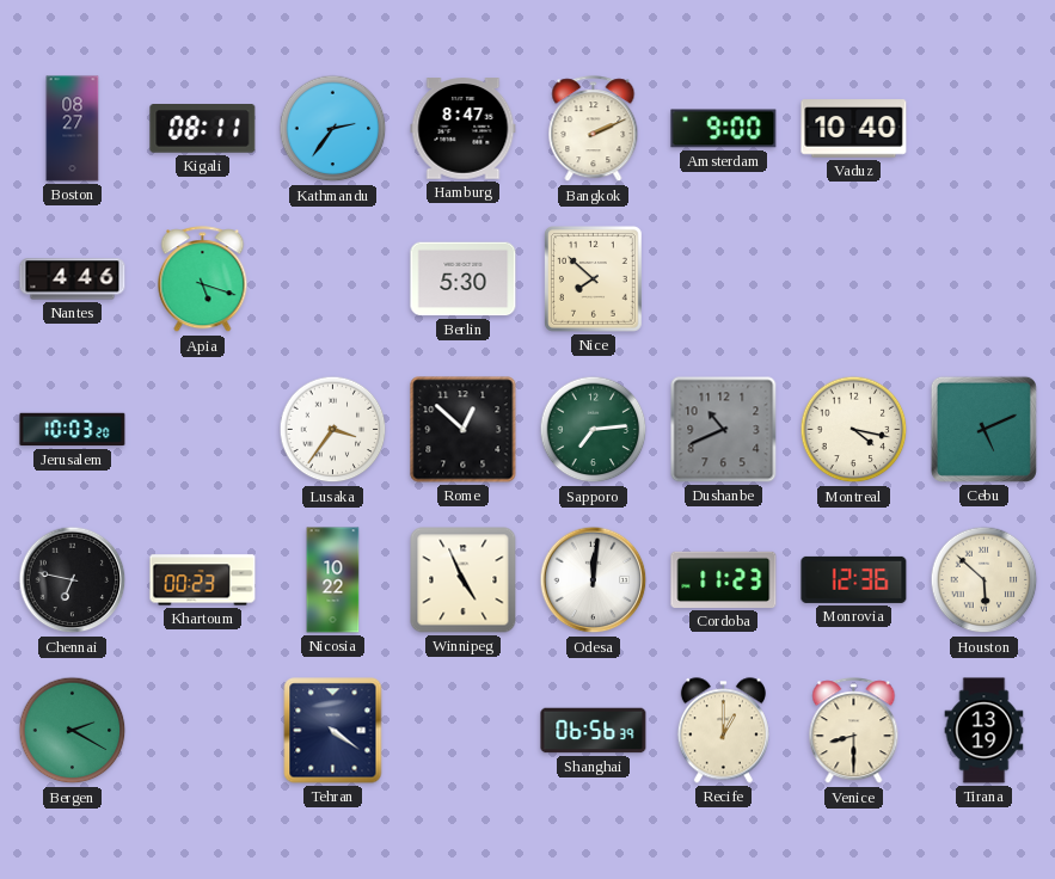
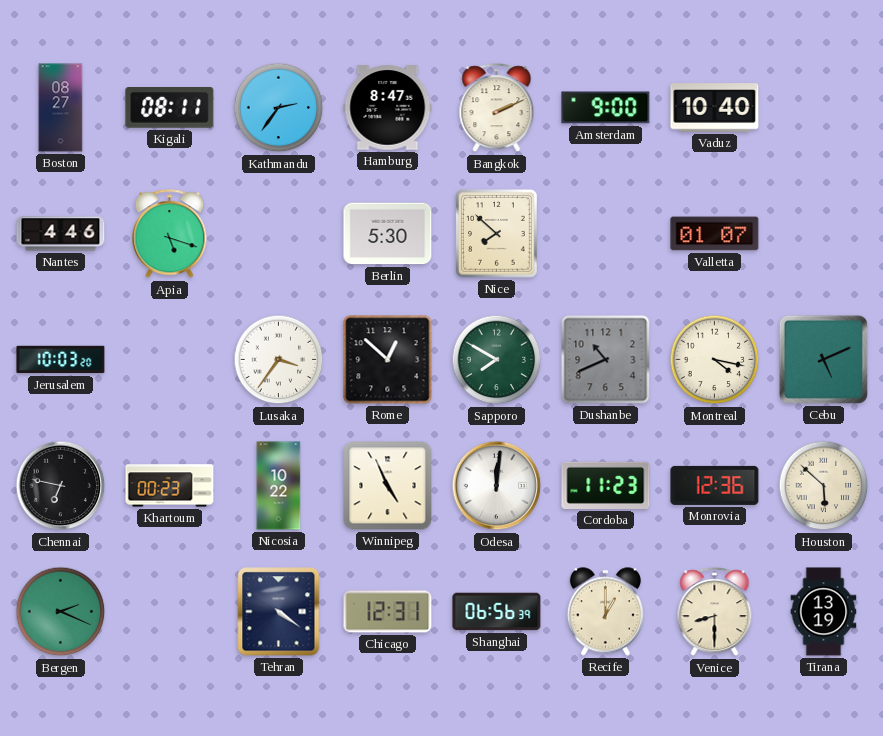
Valletta: none -> 01:07 (715, 234)
Sapporo: 7:14 -> 7:50 (497, 360)
Bergen: 2:20 -> 2:19 (61, 612)
Chicago: none -> 12:31 (388, 612)
